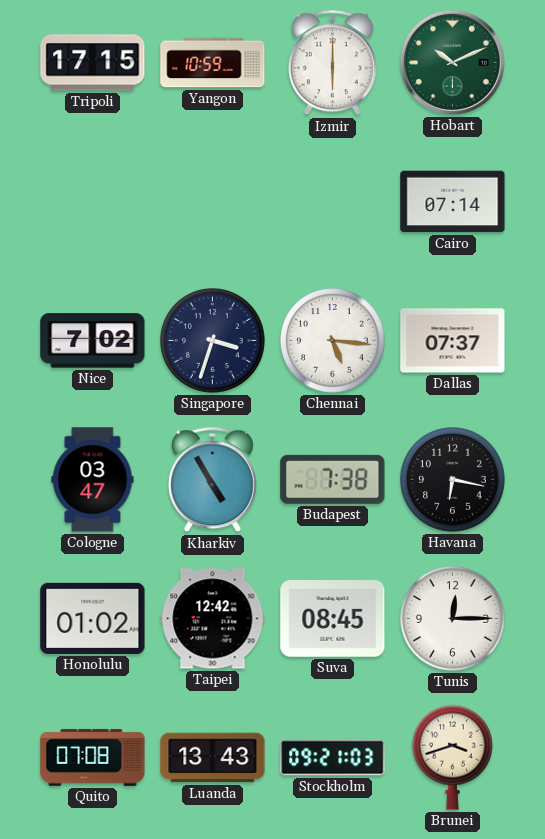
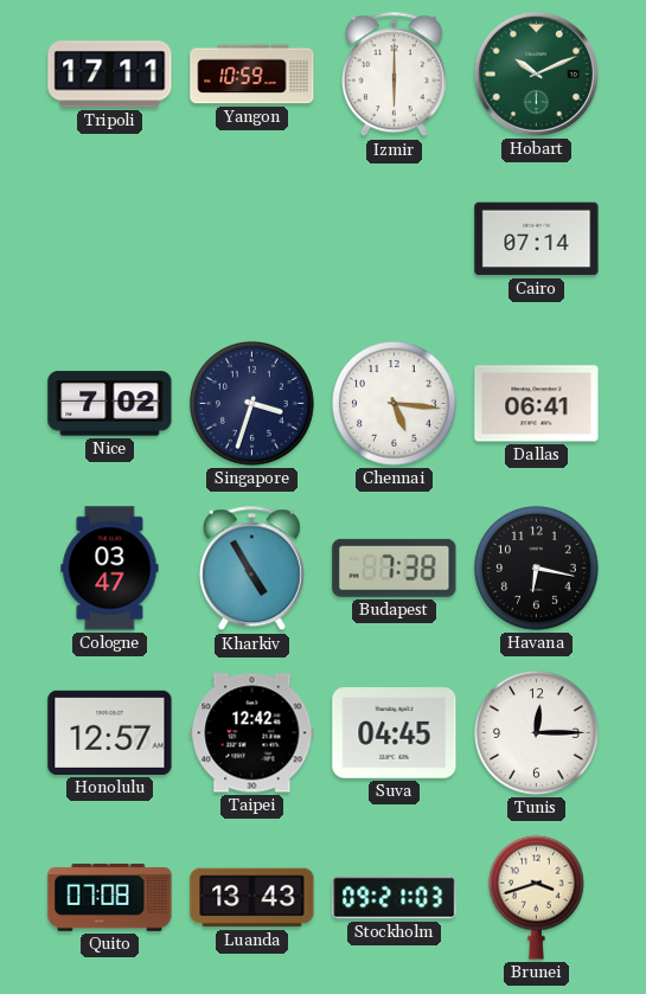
Tripoli: 17:15 -> 17:11 (110, 75)
Dallas: 07:37 -> 06:41 (537, 404)
Honolulu: 01:02 -> 12:57 (110, 732)
Suva: 08:45 -> 04:45 (395, 733)
